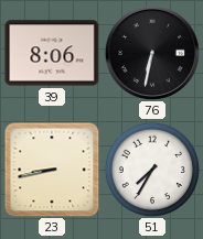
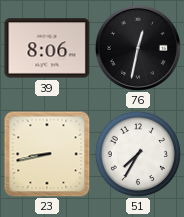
76: 6:32 -> 12:32 (138, 48)
